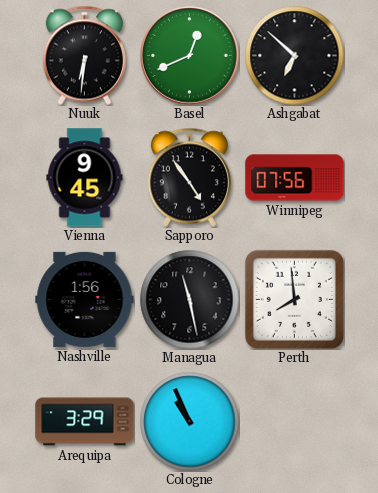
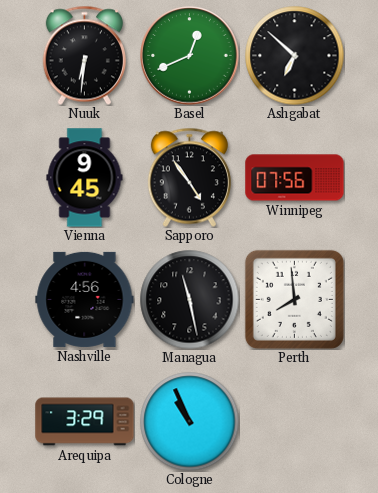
Nashville: 1:56 -> 4:56 (85, 299)
